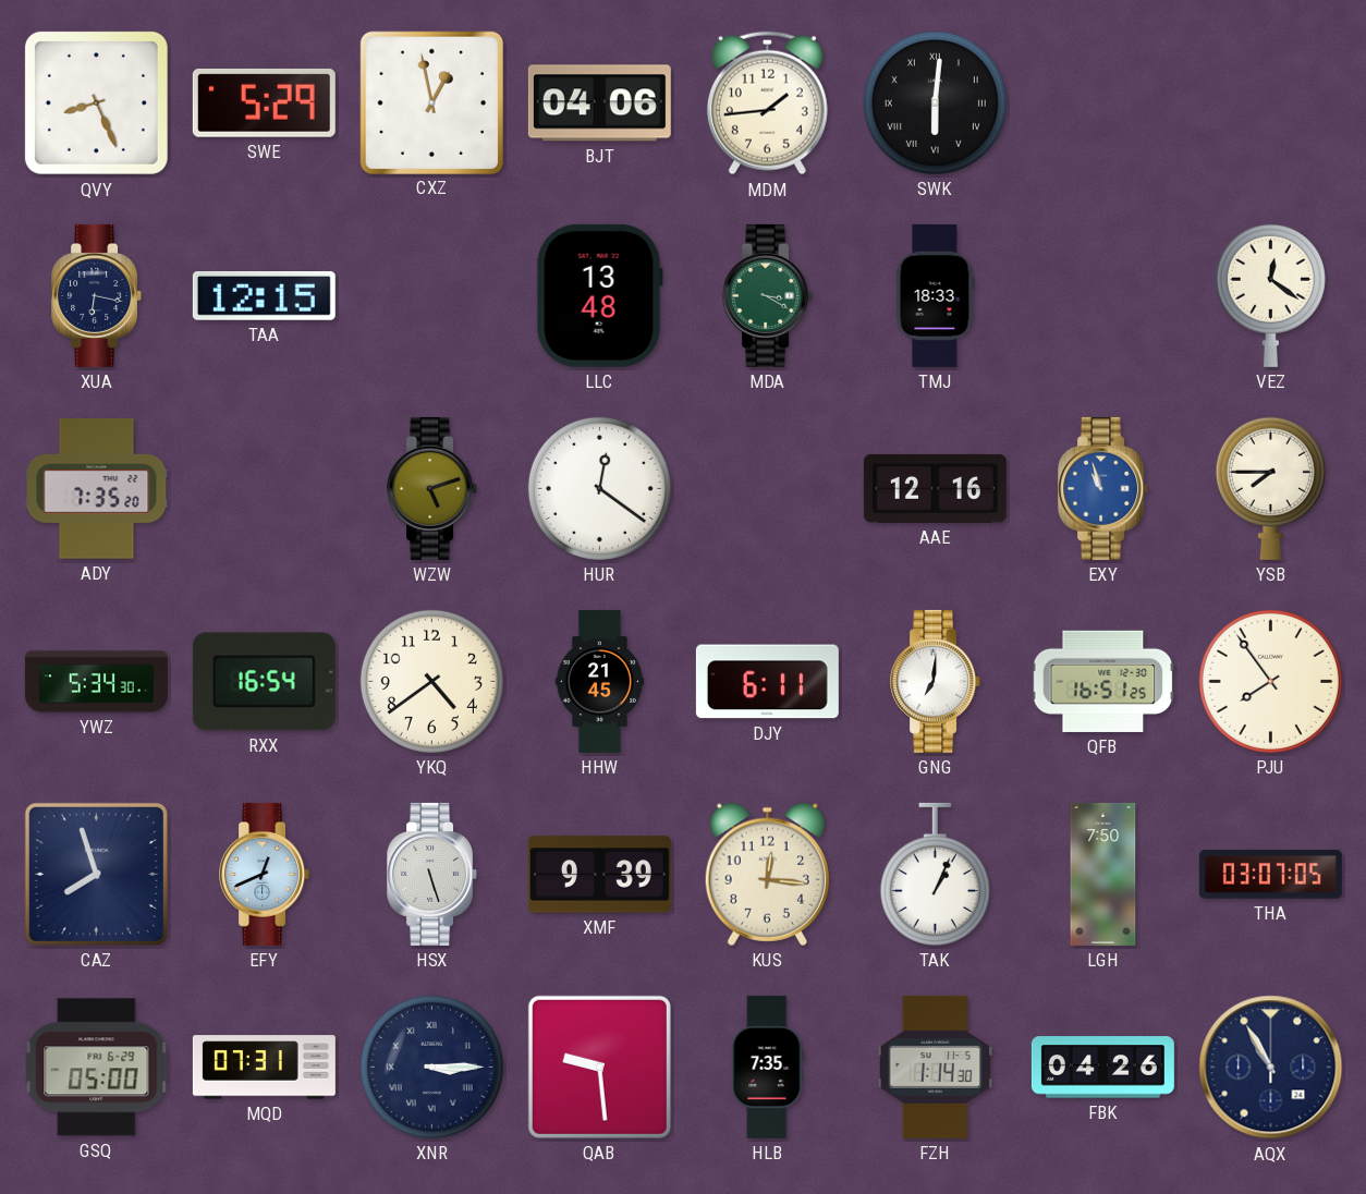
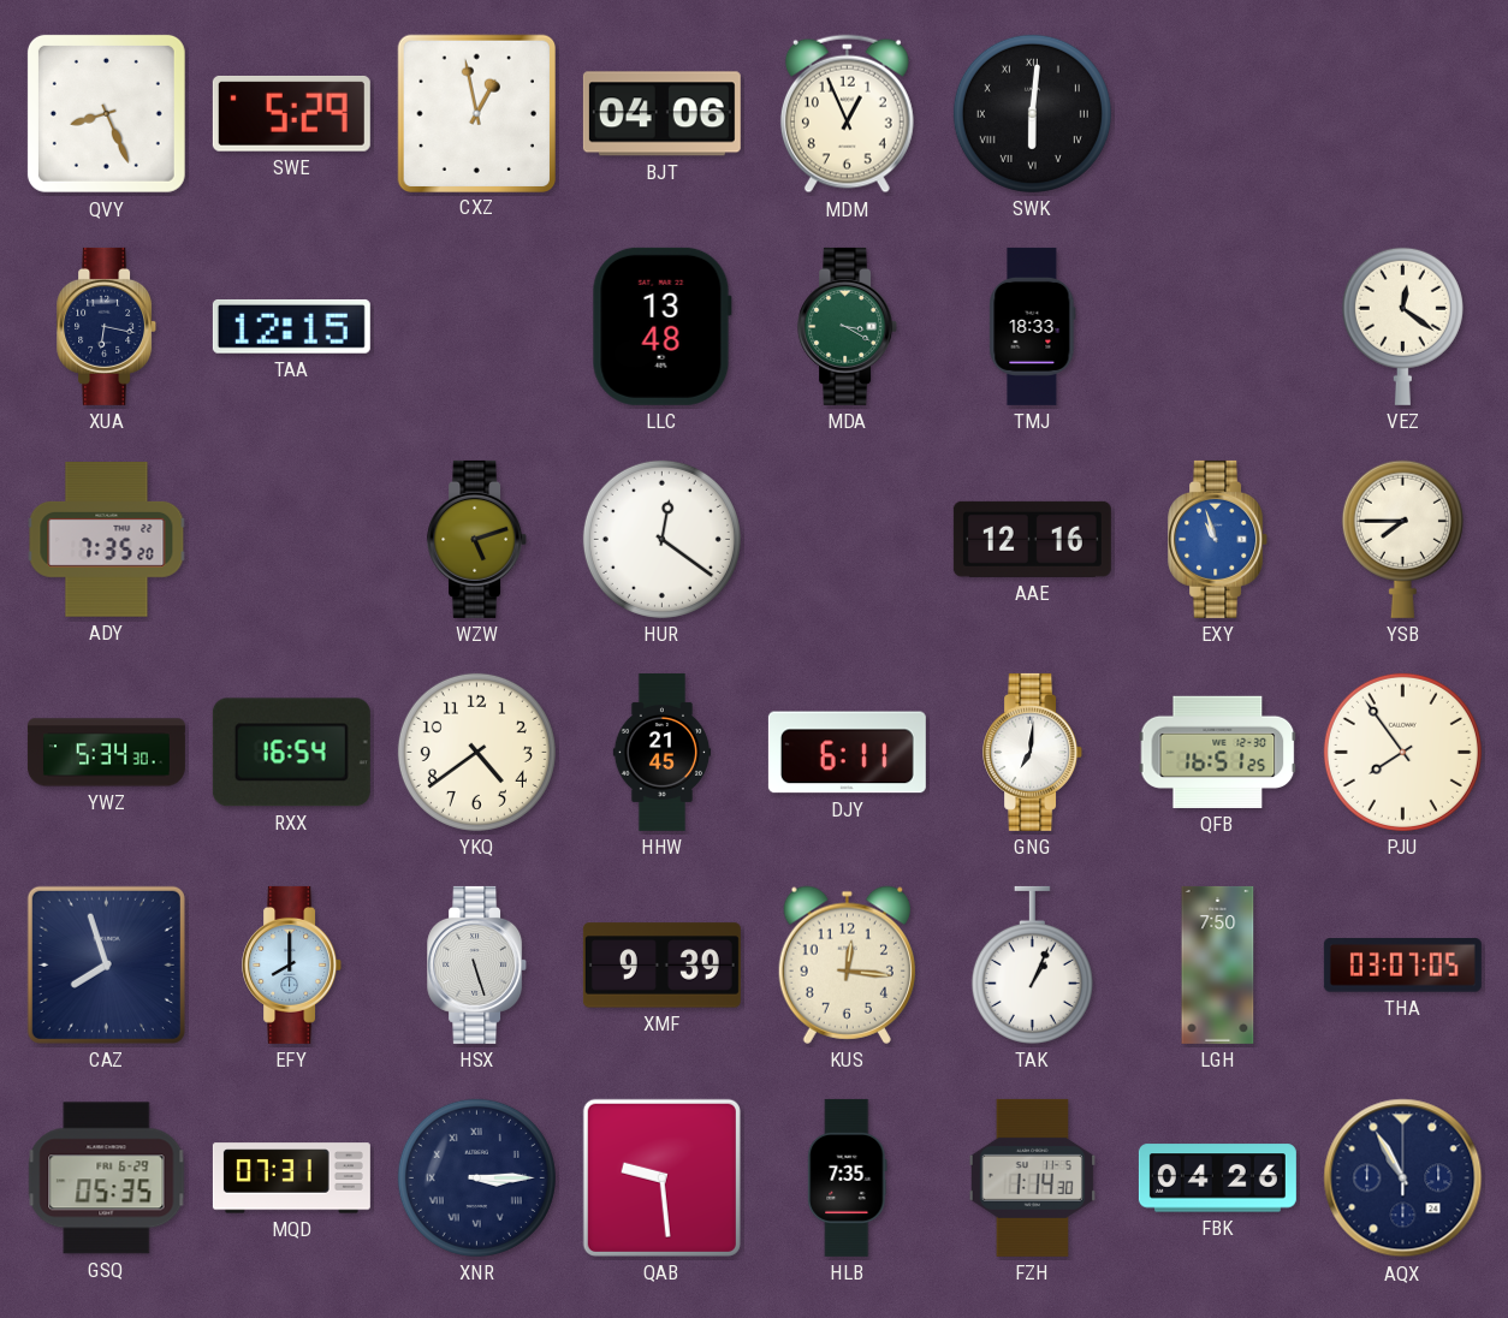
MDM: 1:44 -> 12:56 (847, 114)
EFY: 12:41 -> 8:00 (292, 964)
GSQ: 05:00 -> 05:35 (107, 1179)
